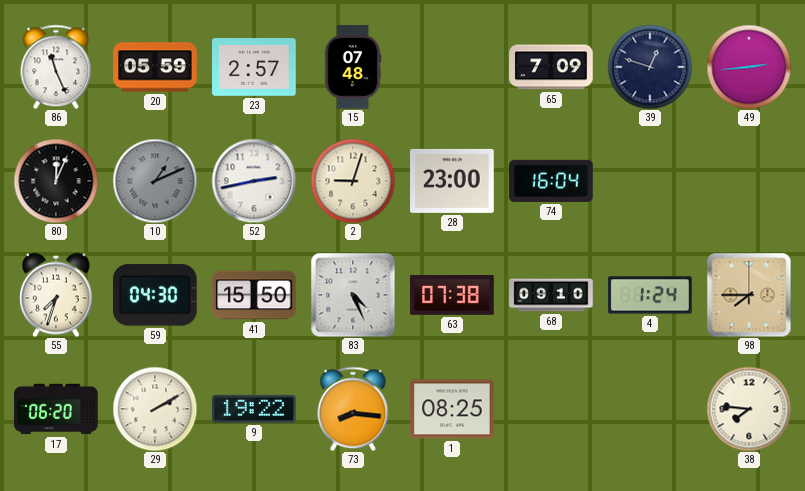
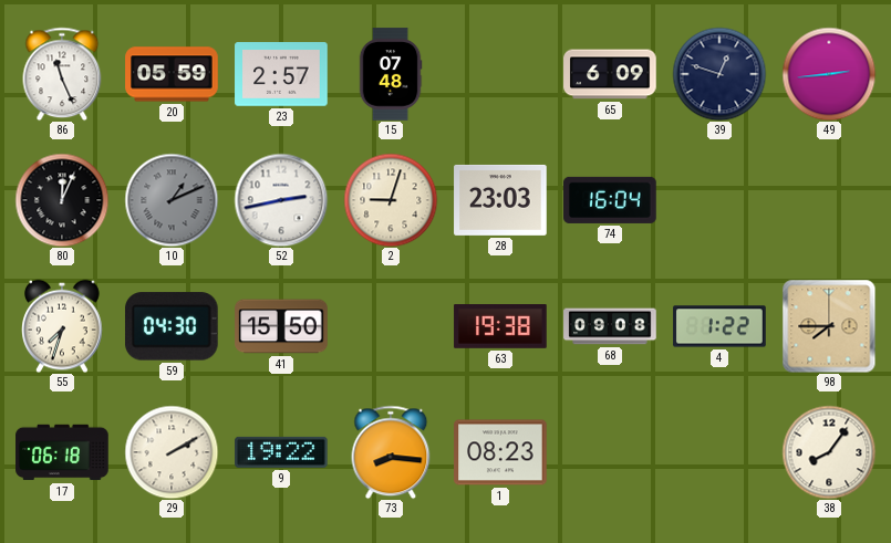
65: 7:09 -> 6:09 (610, 74)
28: 23:00 -> 23:03 (500, 200)
83: 4:26 -> none (353, 295)
63: 07:38 -> 19:38 (500, 327)
68: 09:10 -> 09:08 (610, 326)
4: 1:24 -> 1:22 (719, 326)
17: 06:20 -> 06:18 (62, 452)
1: 08:25 -> 08:23 (500, 452)
38: 7:46 -> 8:06 (829, 452)
